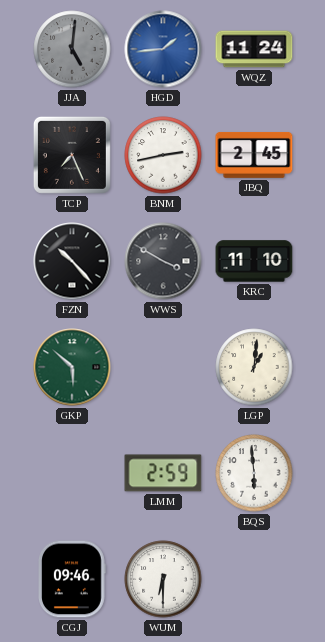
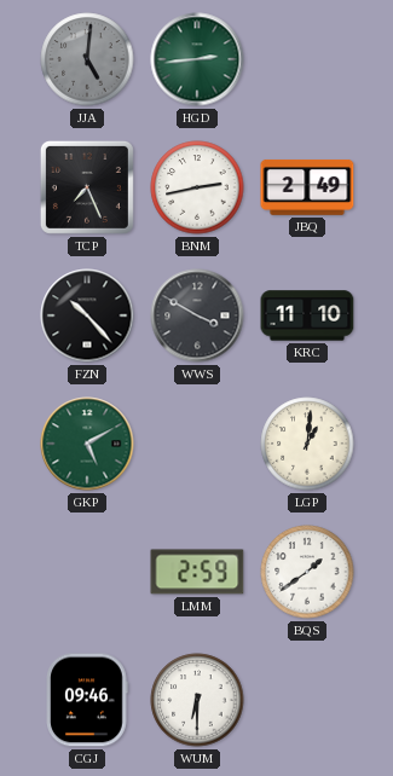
HGD: 1:44 -> 2:44 (197, 59)
HGD dial: blue -> green (197, 59)
WQZ: 11:24 -> none (254, 49)
JBQ: 2:45 -> 2:49 (307, 187)
GKP: 5:52 -> 5:10 (87, 444)
BQS: 5:59 -> 1:39 (307, 572)
